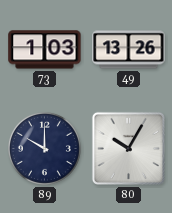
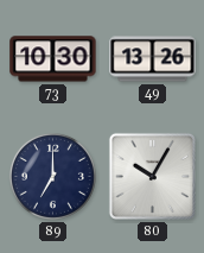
73: 1:03 -> 10:30 (53, 59)
89: 10:00 -> 7:00 (52, 176)
